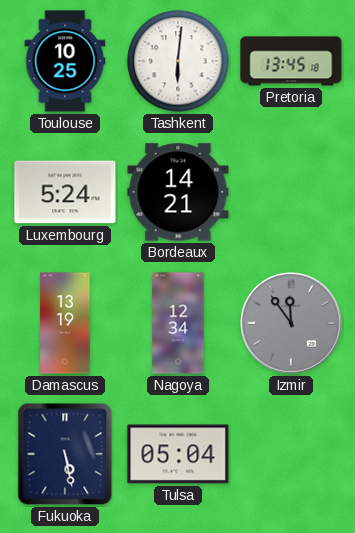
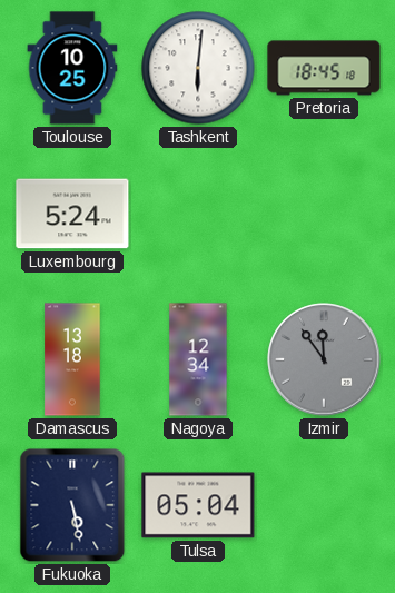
Pretoria: 13:45 -> 18:45 (324, 68)
Bordeaux: 14:21 -> none (178, 192)
Damascus: 13:19 -> 13:18 (72, 359)
